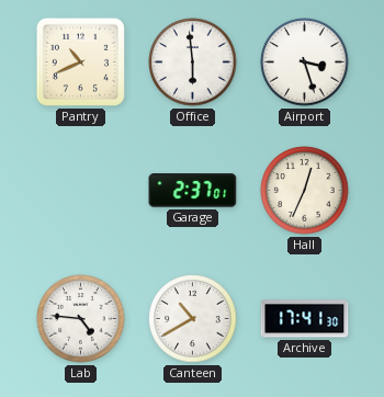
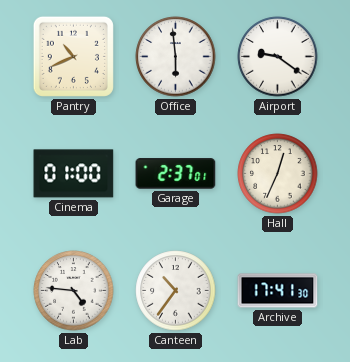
Airport: 3:27 -> 9:21 (278, 57)
Cinema: none -> 01:00 (74, 174)
Canteen: 10:40 -> 10:36 (176, 291)
